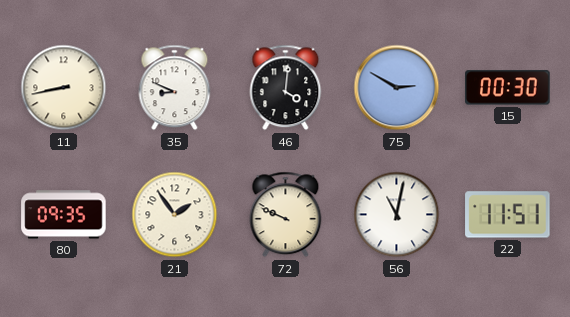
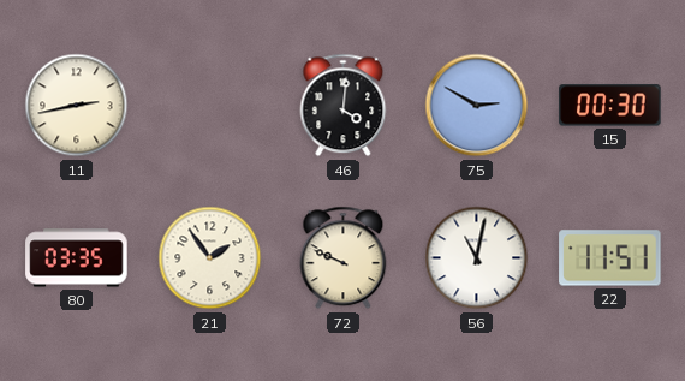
11: 8:43 -> 2:43 (77, 106)
35: 8:49 -> none (175, 88)
80: 09:35 -> 03:35 (77, 258)
